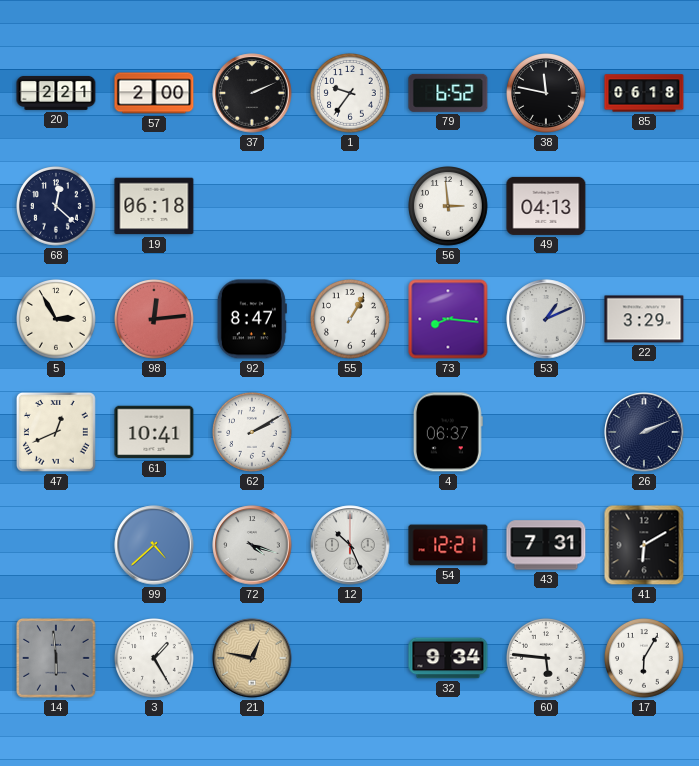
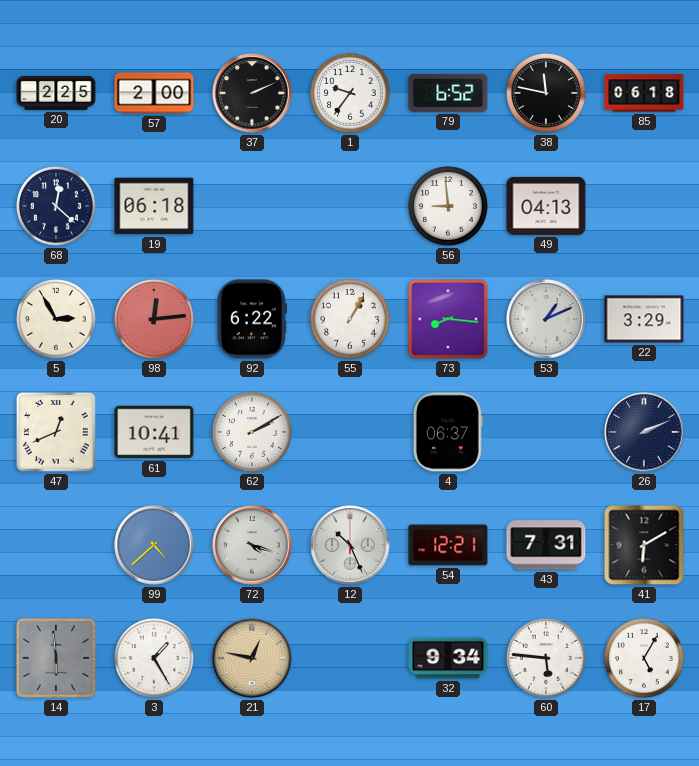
20: 2:21 -> 2:25 (56, 93)
56: 2:59 -> 8:59 (449, 207)
92: 8:47 -> 6:22 (252, 319)
17: 6:05 -> 5:05 (645, 659)
